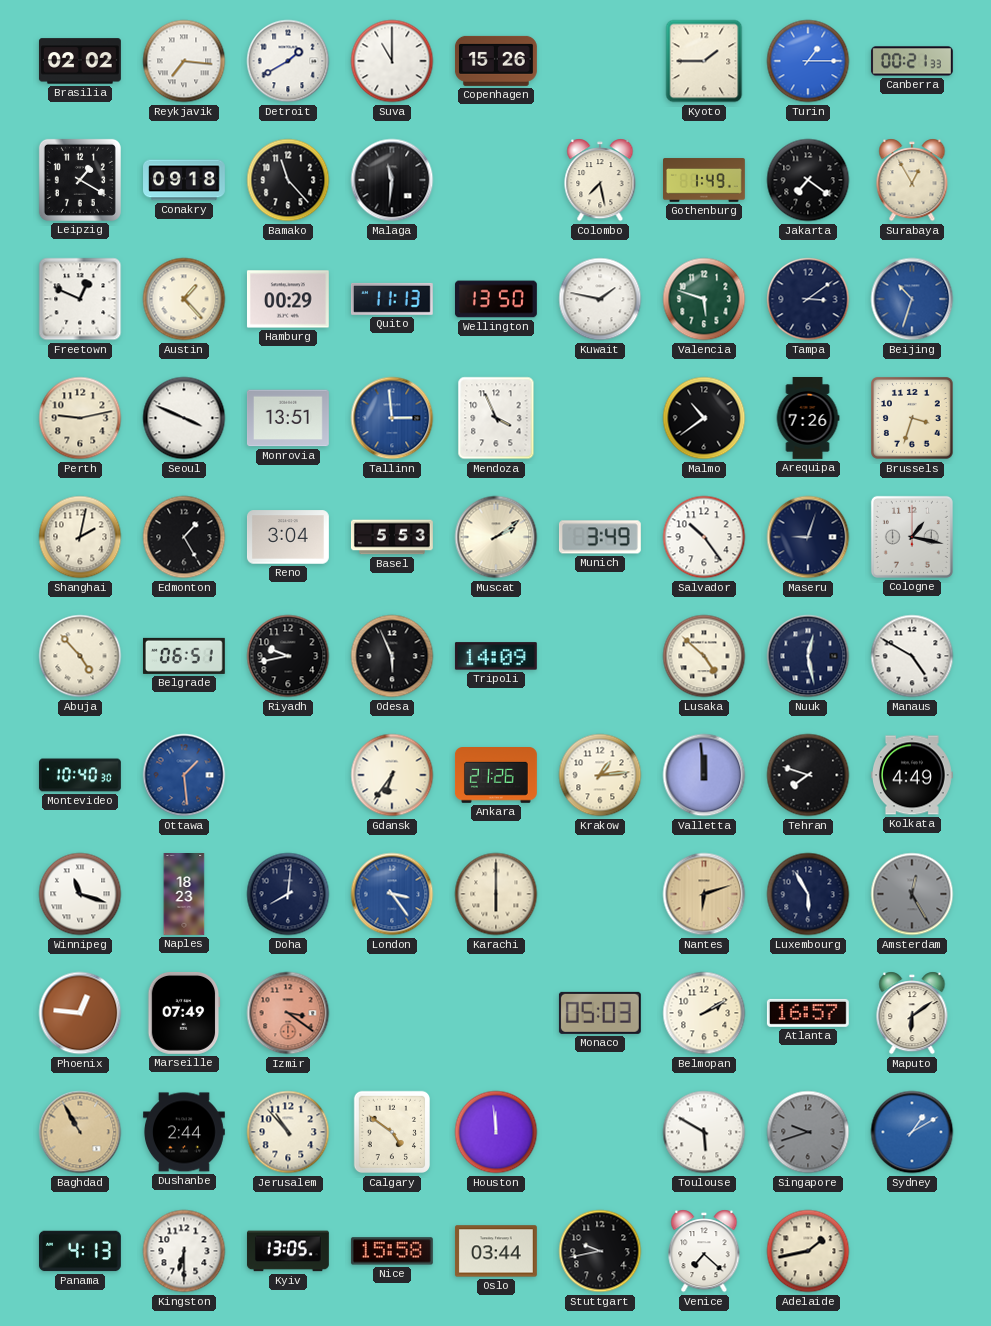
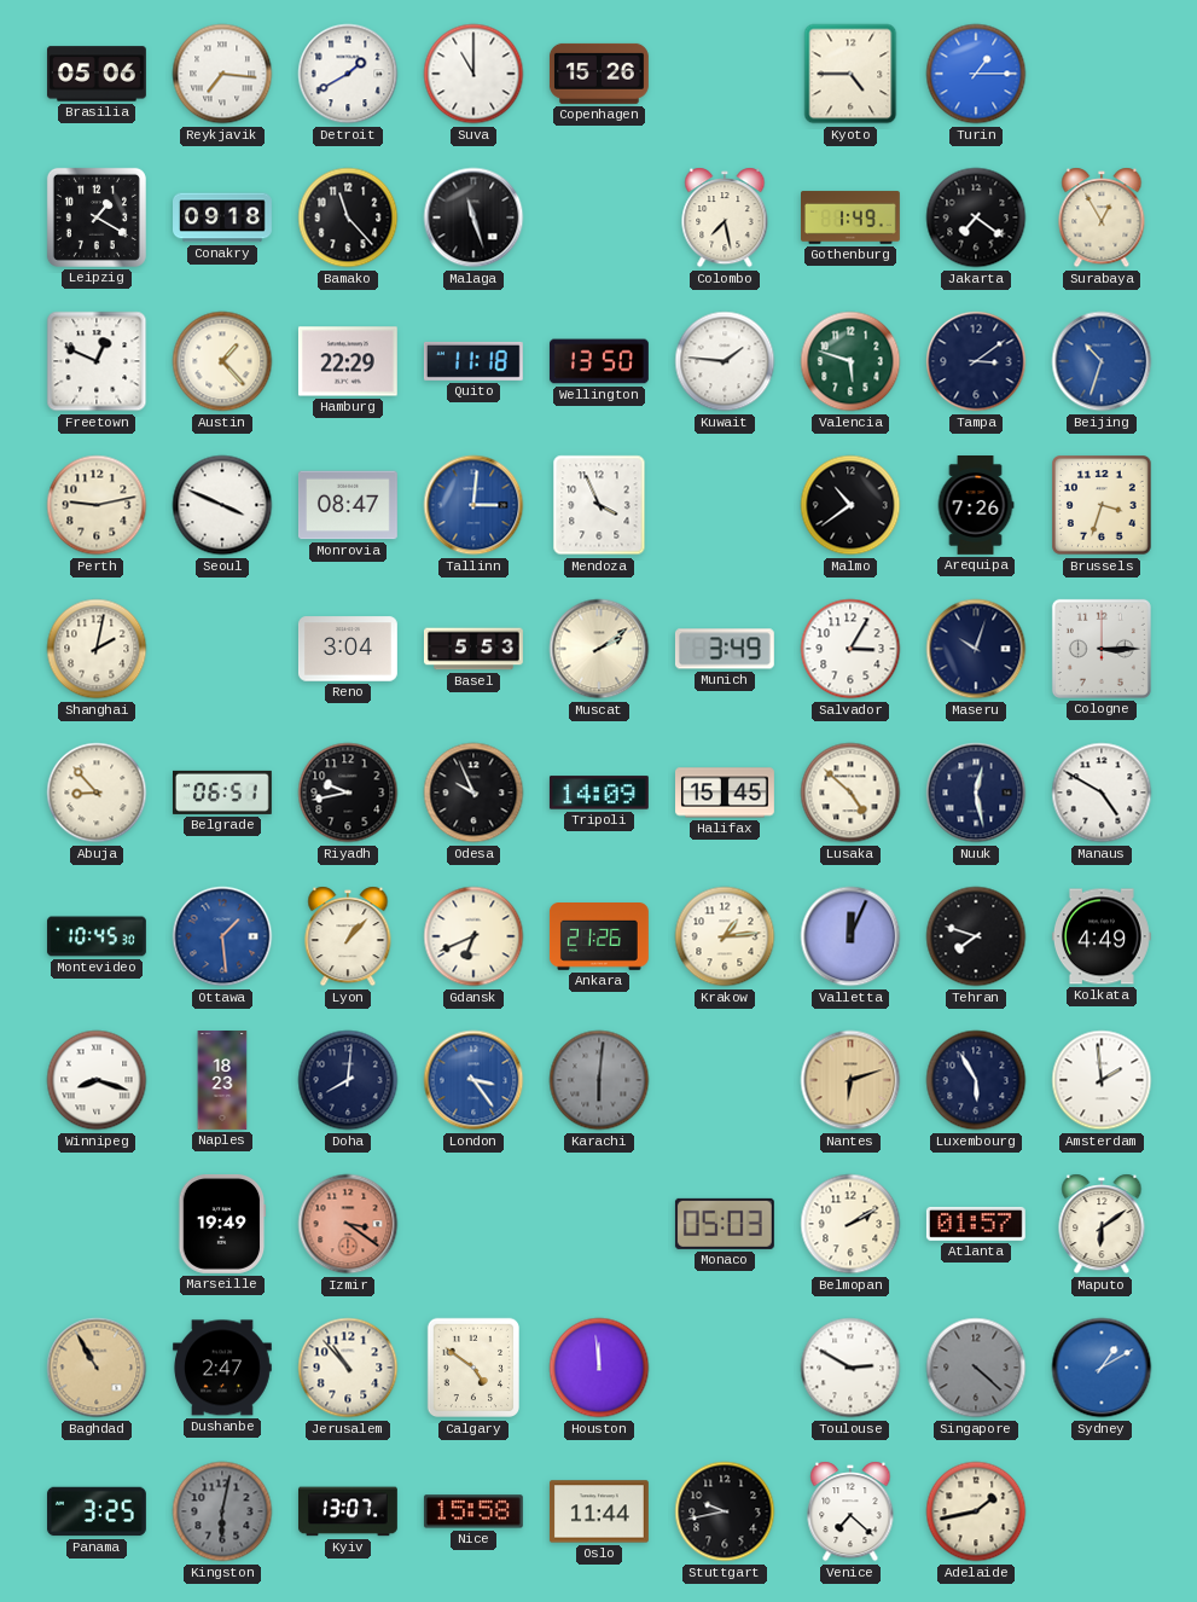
Brasilia: 02:02 -> 05:06 (97, 74)
Kyoto: 1:45 -> 4:45 (850, 74)
Canberra: 00:21 -> none (912, 61)
Malaga: 11:31 -> 11:27 (473, 217)
Hamburg: 00:29 -> 22:29 (348, 361)
Quito: 11:13 -> 11:18 (473, 361)
Kuwait: 1:47 -> 1:46 (725, 361)
Monrovia: 13:51 -> 08:47 (348, 505)
Tallinn: 2:59 -> 3:01 (473, 505)
Edmonton: 1:25 -> none (184, 537)
Salvador: 10:24 -> 3:05 (850, 649)
Maseru: 9:03 -> 10:03 (976, 649)
Cologne: 1:17 -> 3:15 (1102, 649)
Abuja: 4:53 -> 8:53 (97, 793)
Odesa: 5:56 -> 9:56 (473, 793)
Halifax: none -> 15:45 (726, 793)
Montevideo: 10:40 -> 10:45 (97, 936)
Lyon: none -> 1:07 (348, 936)
Gdansk: 6:36 -> 6:41 (473, 936)
Valletta: 11:59 -> 12:04 (850, 936)
Winnipeg: 11:18 -> 8:18 (97, 1080)
Karachi: 6:00 -> 6:01 (599, 1080)
Karachi dial: cream -> grey (599, 1080)
Amsterdam: 12:25 -> 1:59 (1102, 1080)
Amsterdam dial: grey -> white (1102, 1080)
Phoenix: 12:46 -> none (80, 1013)
Marseille: 07:49 -> 19:49 (222, 1224)
Atlanta: 16:57 -> 01:57 (976, 1224)
Dushanbe: 2:44 -> 2:47 (222, 1368)
Toulouse: 5:50 -> 2:50 (850, 1368)
Singapore: 9:42 -> 4:22 (976, 1368)
Panama: 4:13 -> 3:25 (97, 1511)
Kingston: 6:30 -> 6:02 (222, 1511)
Kingston dial: white -> grey (222, 1511)
Kyiv: 13:05 -> 13:07 (348, 1511)
Oslo: 03:44 -> 11:44 (599, 1511)
